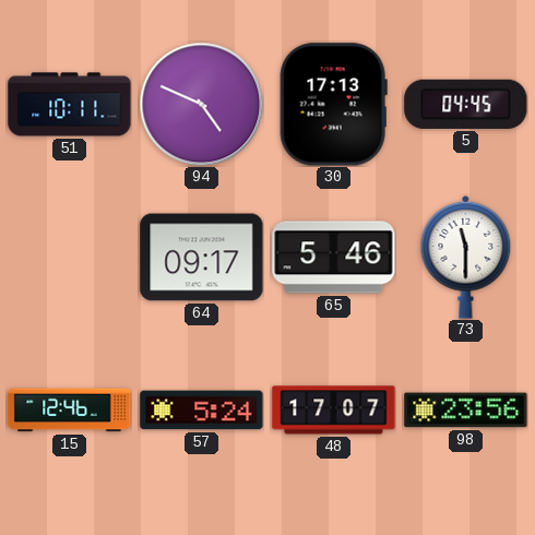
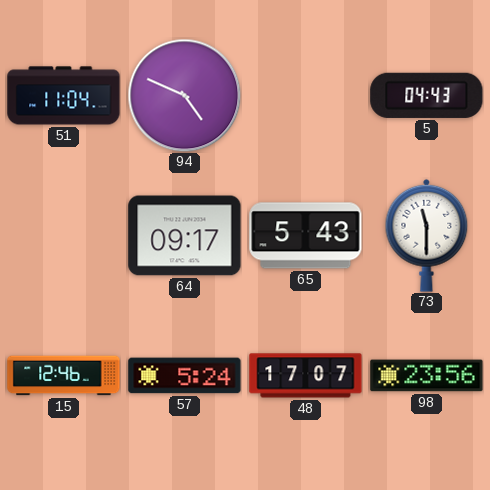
51: 10:11 -> 11:04 (64, 96)
30: 17:13 -> none (333, 105)
5: 04:45 -> 04:43 (427, 95)
65: 5:46 -> 5:43 (306, 236)
